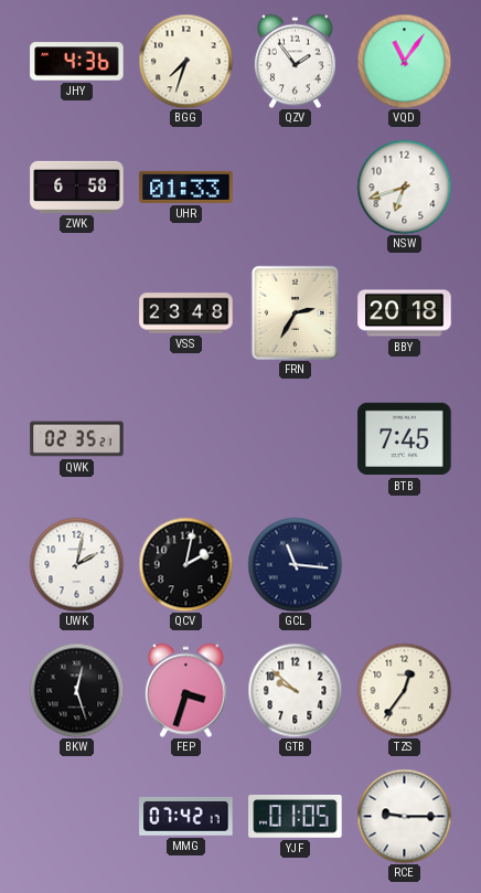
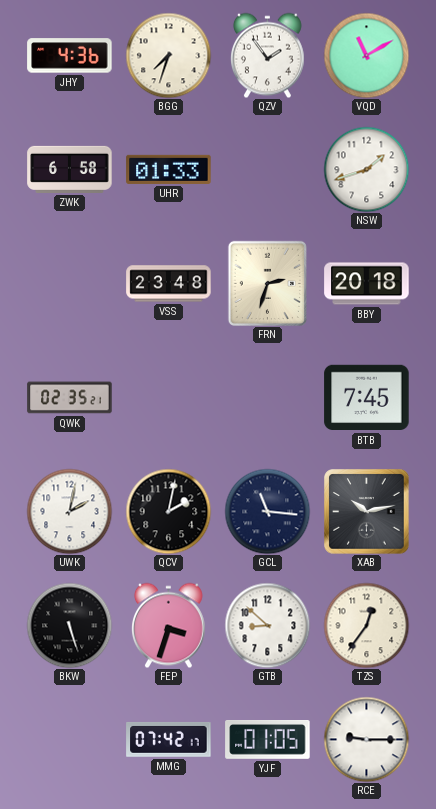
VQD: 11:06 -> 11:10 (366, 55)
NSW: 6:42 -> 1:42 (366, 169)
FRN: 2:35 -> 2:33 (267, 283)
XAB: none -> 10:13 (367, 512)
BKW: 12:27 -> 5:27 (69, 625)
GTB: 9:52 -> 8:52 (267, 625)
